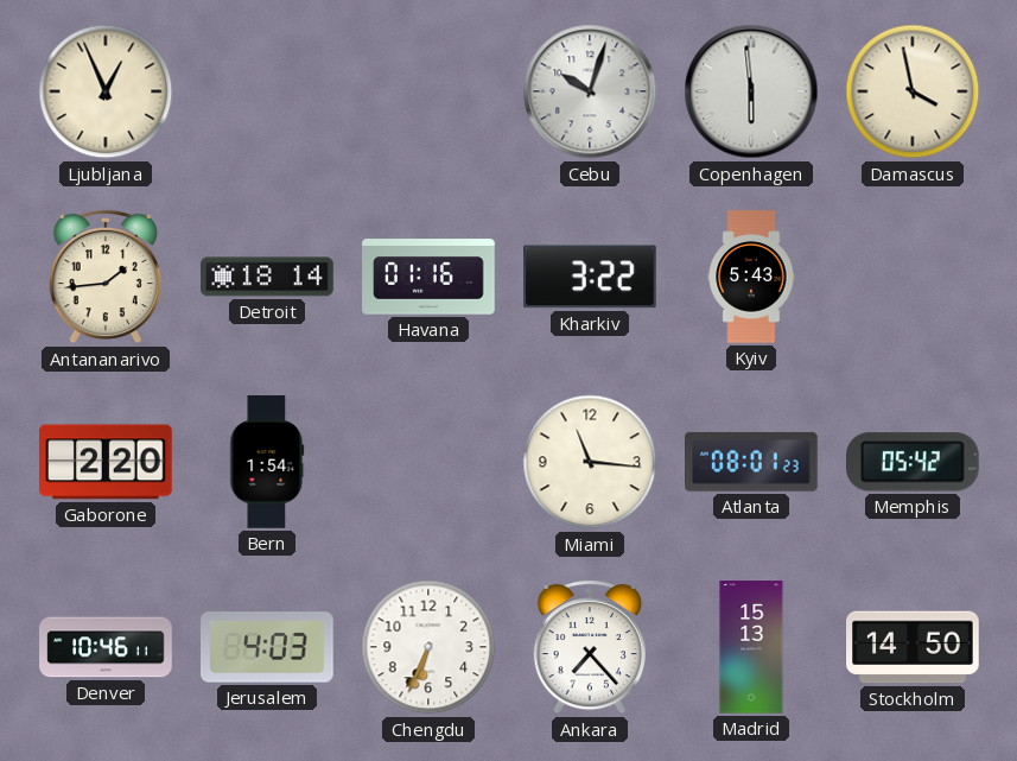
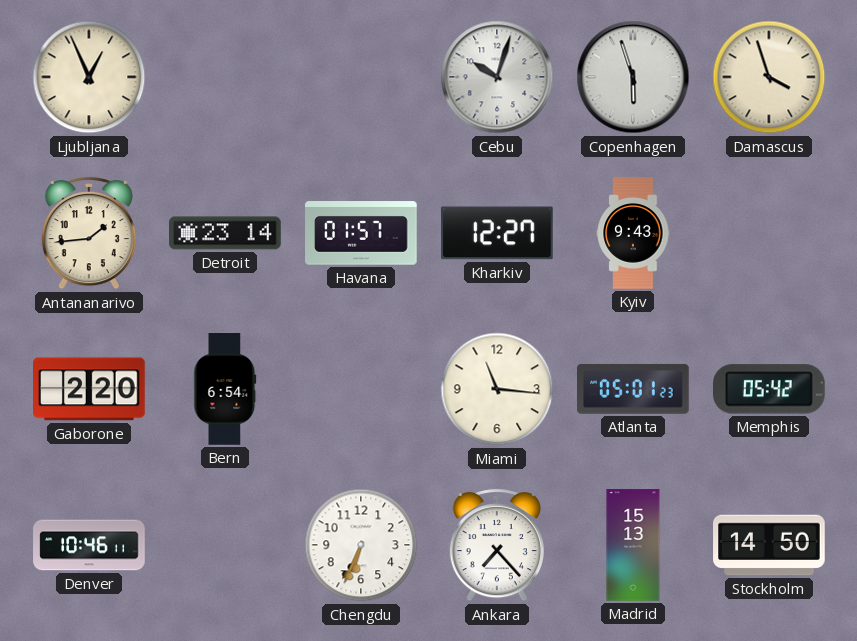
Copenhagen: 5:59 -> 5:57 (633, 77)
Damascus: 3:58 -> 3:57 (769, 77)
Detroit: 18:14 -> 23:14 (225, 233)
Havana: 01:16 -> 01:57 (361, 233)
Kharkiv: 3:22 -> 12:27 (498, 233)
Kyiv: 5:43 -> 9:43 (633, 233)
Bern: 1:54 -> 6:54 (225, 389)
Atlanta: 08:01 -> 05:01 (634, 389)
Jerusalem: 4:03 -> none (267, 647)
